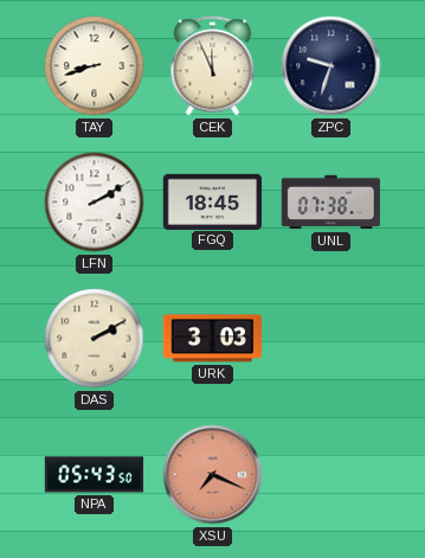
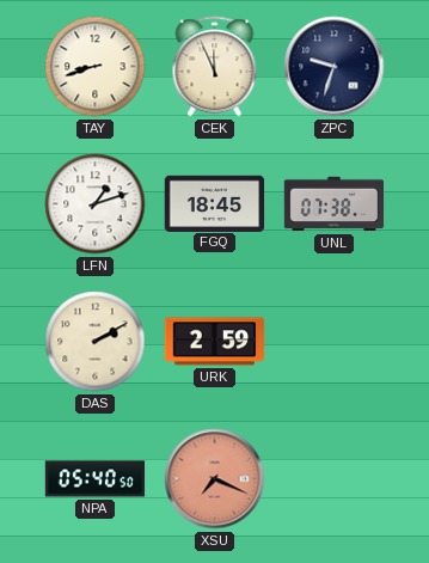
LFN: 2:10 -> 1:12 (96, 204)
URK: 3:03 -> 2:59 (215, 342)
NPA: 05:43 -> 05:40 (96, 479)
